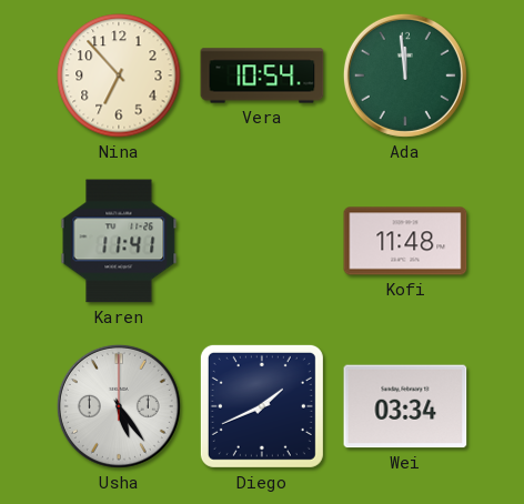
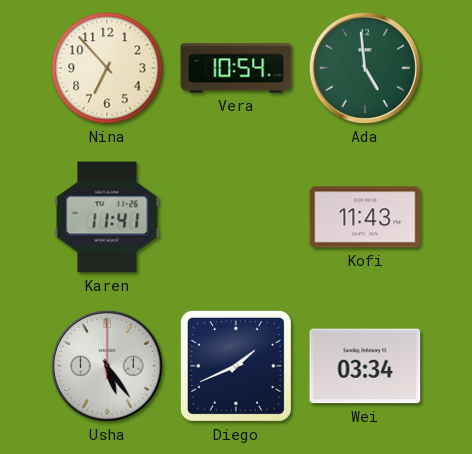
Ada: 11:59 -> 4:59 (365, 68)
Kofi: 11:48 -> 11:43 (365, 217)
